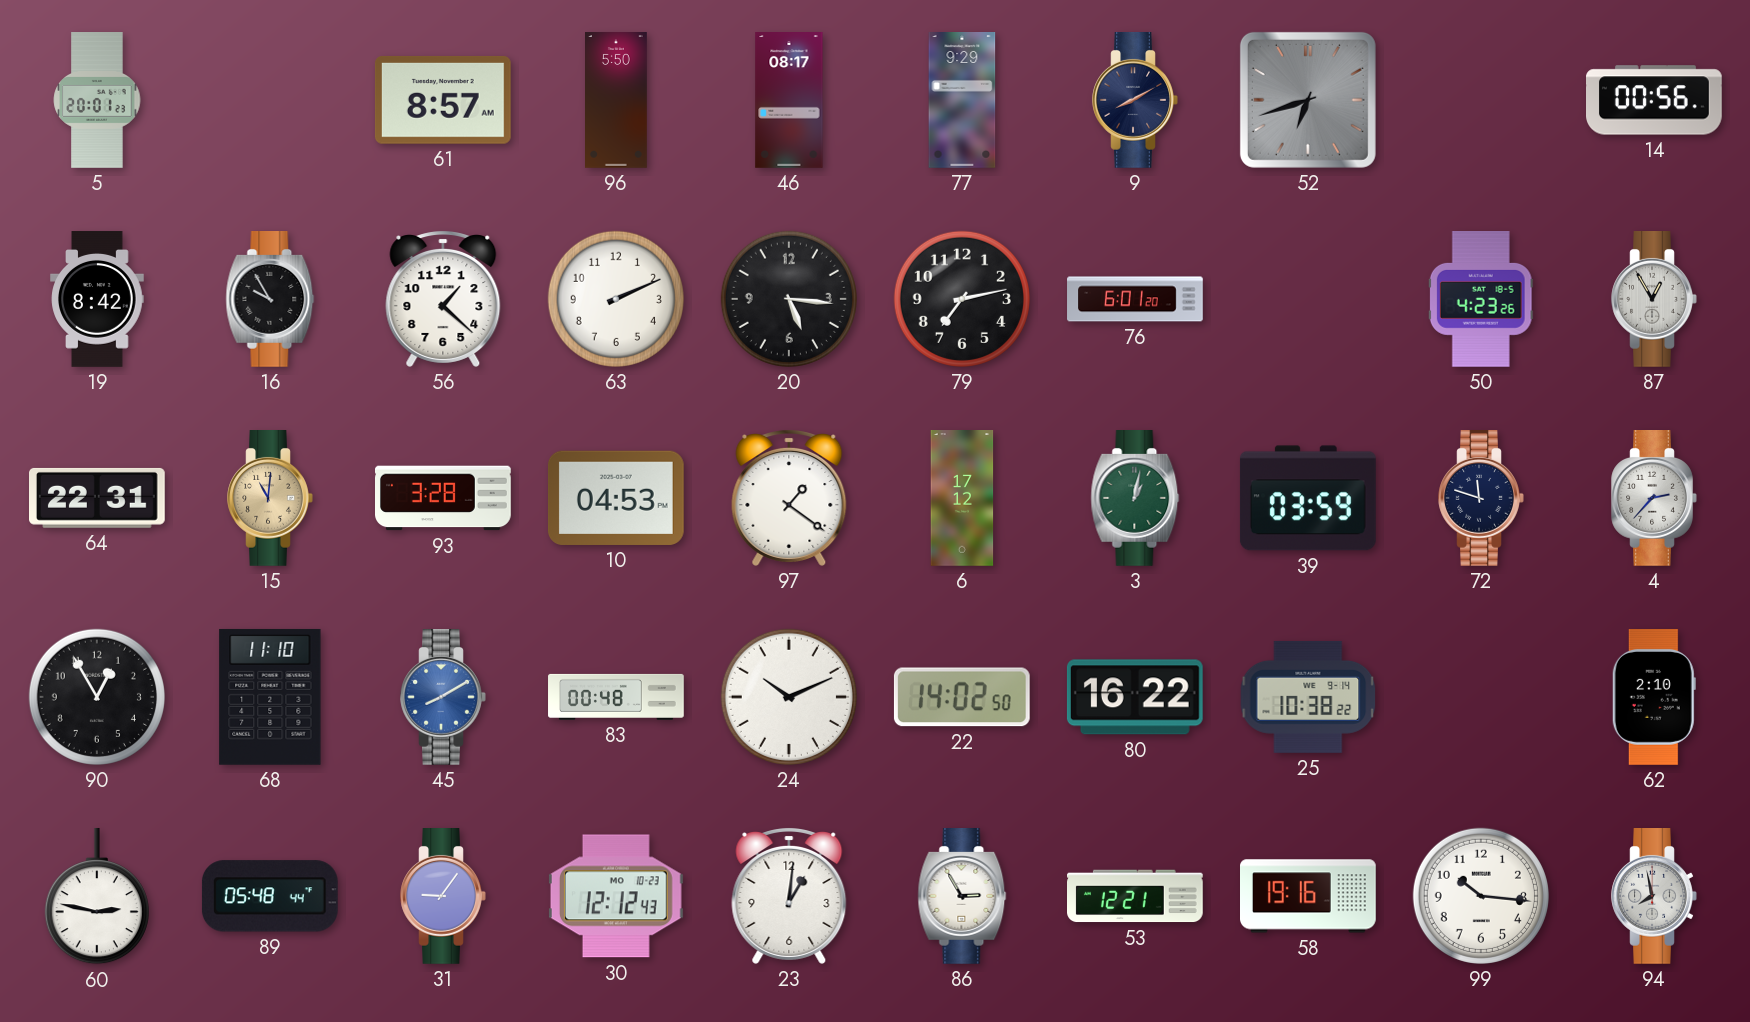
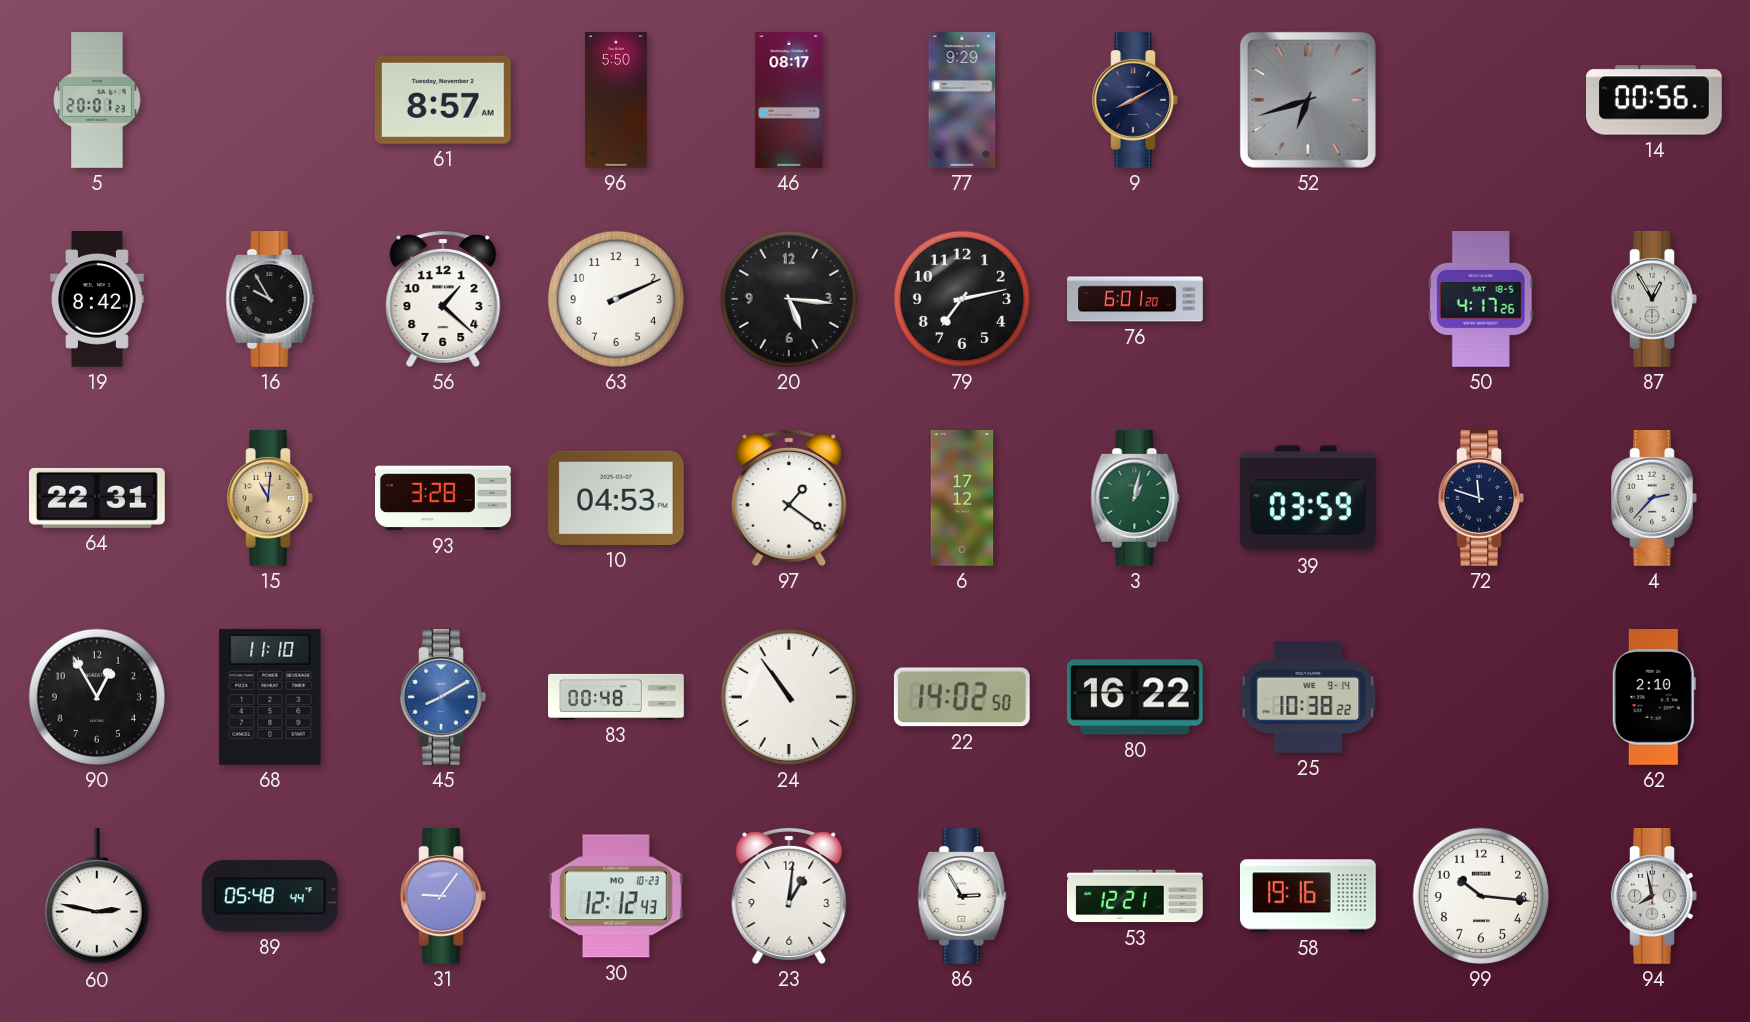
50: 4:23 -> 4:17 (1481, 300)
24: 10:11 -> 10:54 (789, 697)
